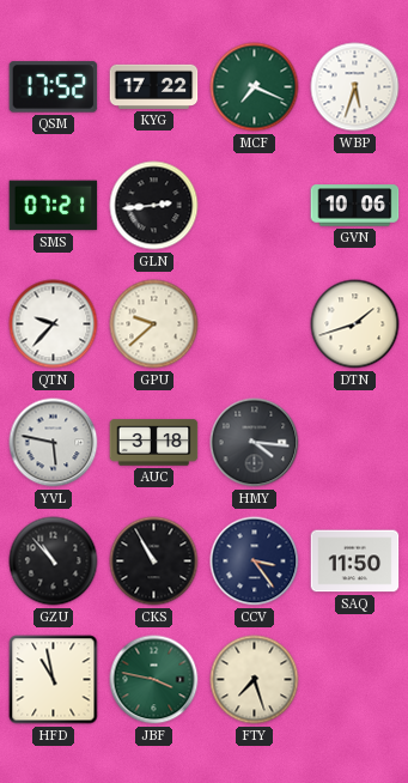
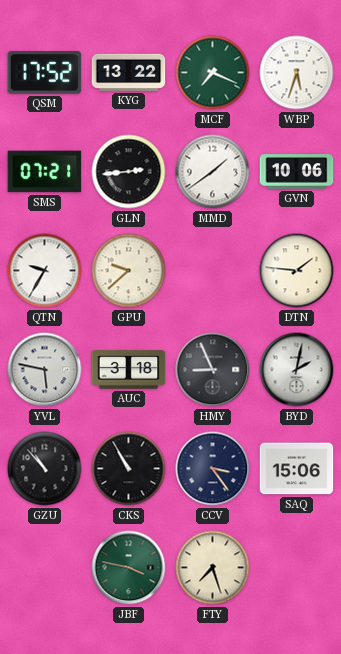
KYG: 17:22 -> 13:22 (129, 72)
MMD: none -> 1:39 (213, 172)
QTN: 9:37 -> 9:35 (45, 271)
DTN: 1:42 -> 1:46 (297, 271)
HMY: 4:16 -> 8:56 (213, 370)
BYD: none -> 2:02 (297, 370)
SAQ: 11:50 -> 15:06 (297, 469)
HFD: 10:58 -> none (54, 680)
